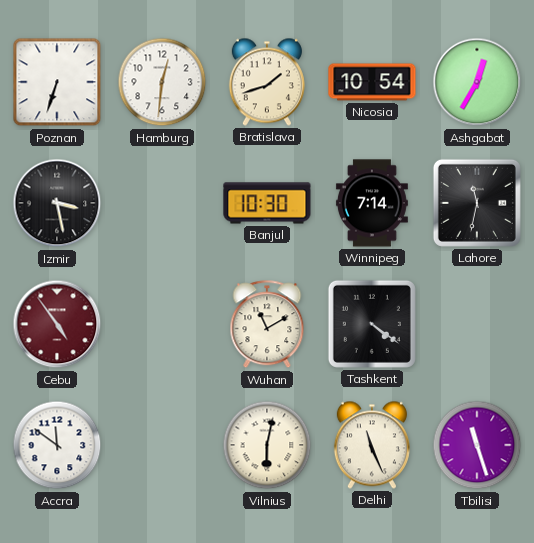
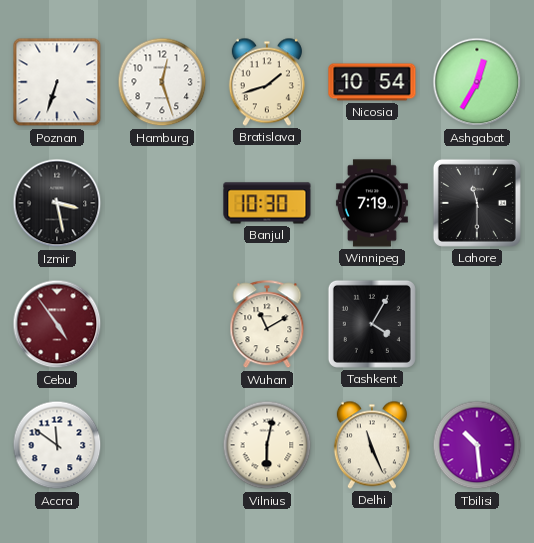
Hamburg: 12:31 -> 12:27 (162, 82)
Winnipeg: 7:14 -> 7:19 (372, 203)
Lahore: 11:32 -> 11:30 (477, 203)
Tashkent: 4:21 -> 4:05 (372, 324)
Tbilisi: 11:27 -> 10:29 (477, 445)
